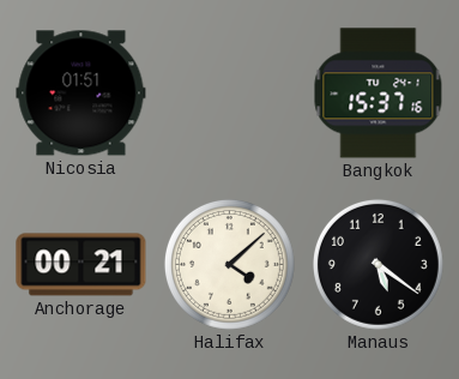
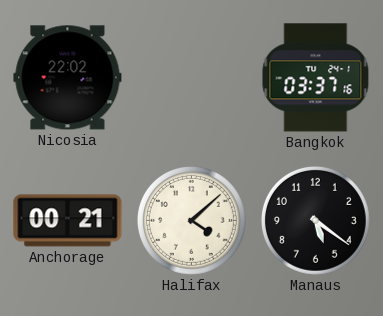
Nicosia: 01:51 -> 22:02 (68, 78)
Bangkok: 15:37 -> 03:37 (316, 78)
